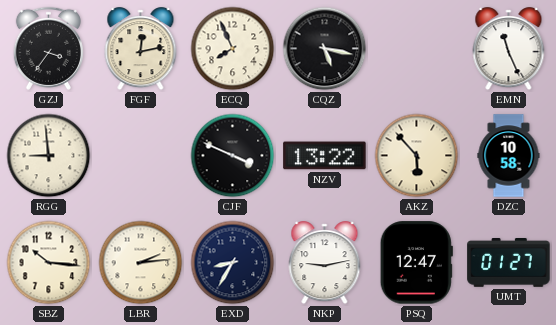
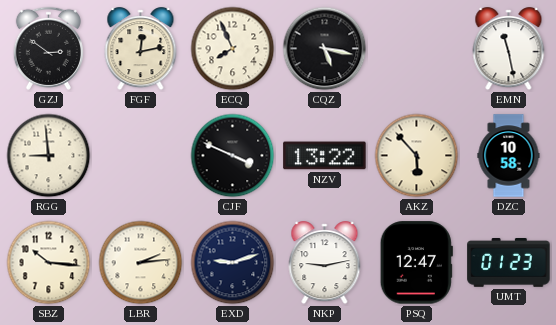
GZJ: 3:36 -> 2:51 (48, 48)
EMN: 11:26 -> 11:28 (509, 49)
EXD: 8:35 -> 9:12 (233, 263)
UMT: 01:27 -> 01:23 (509, 263)
